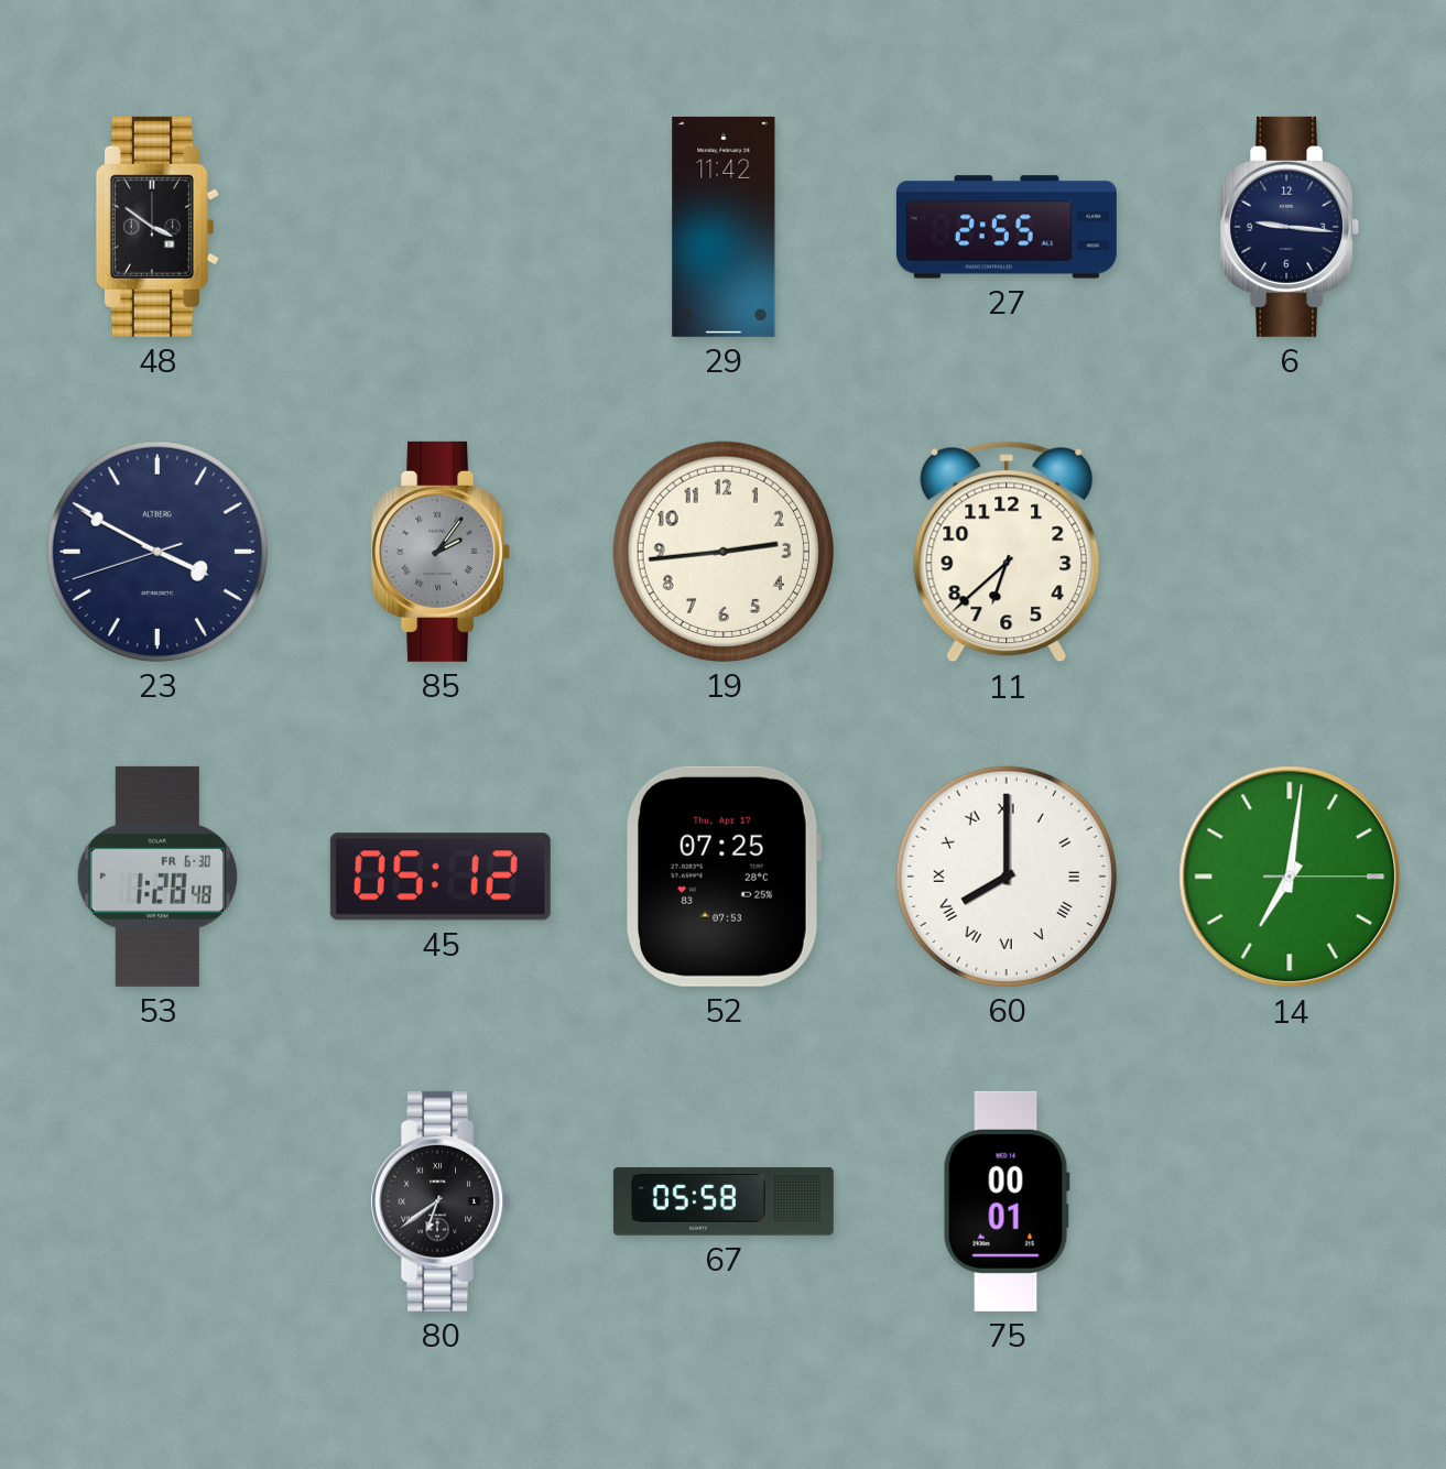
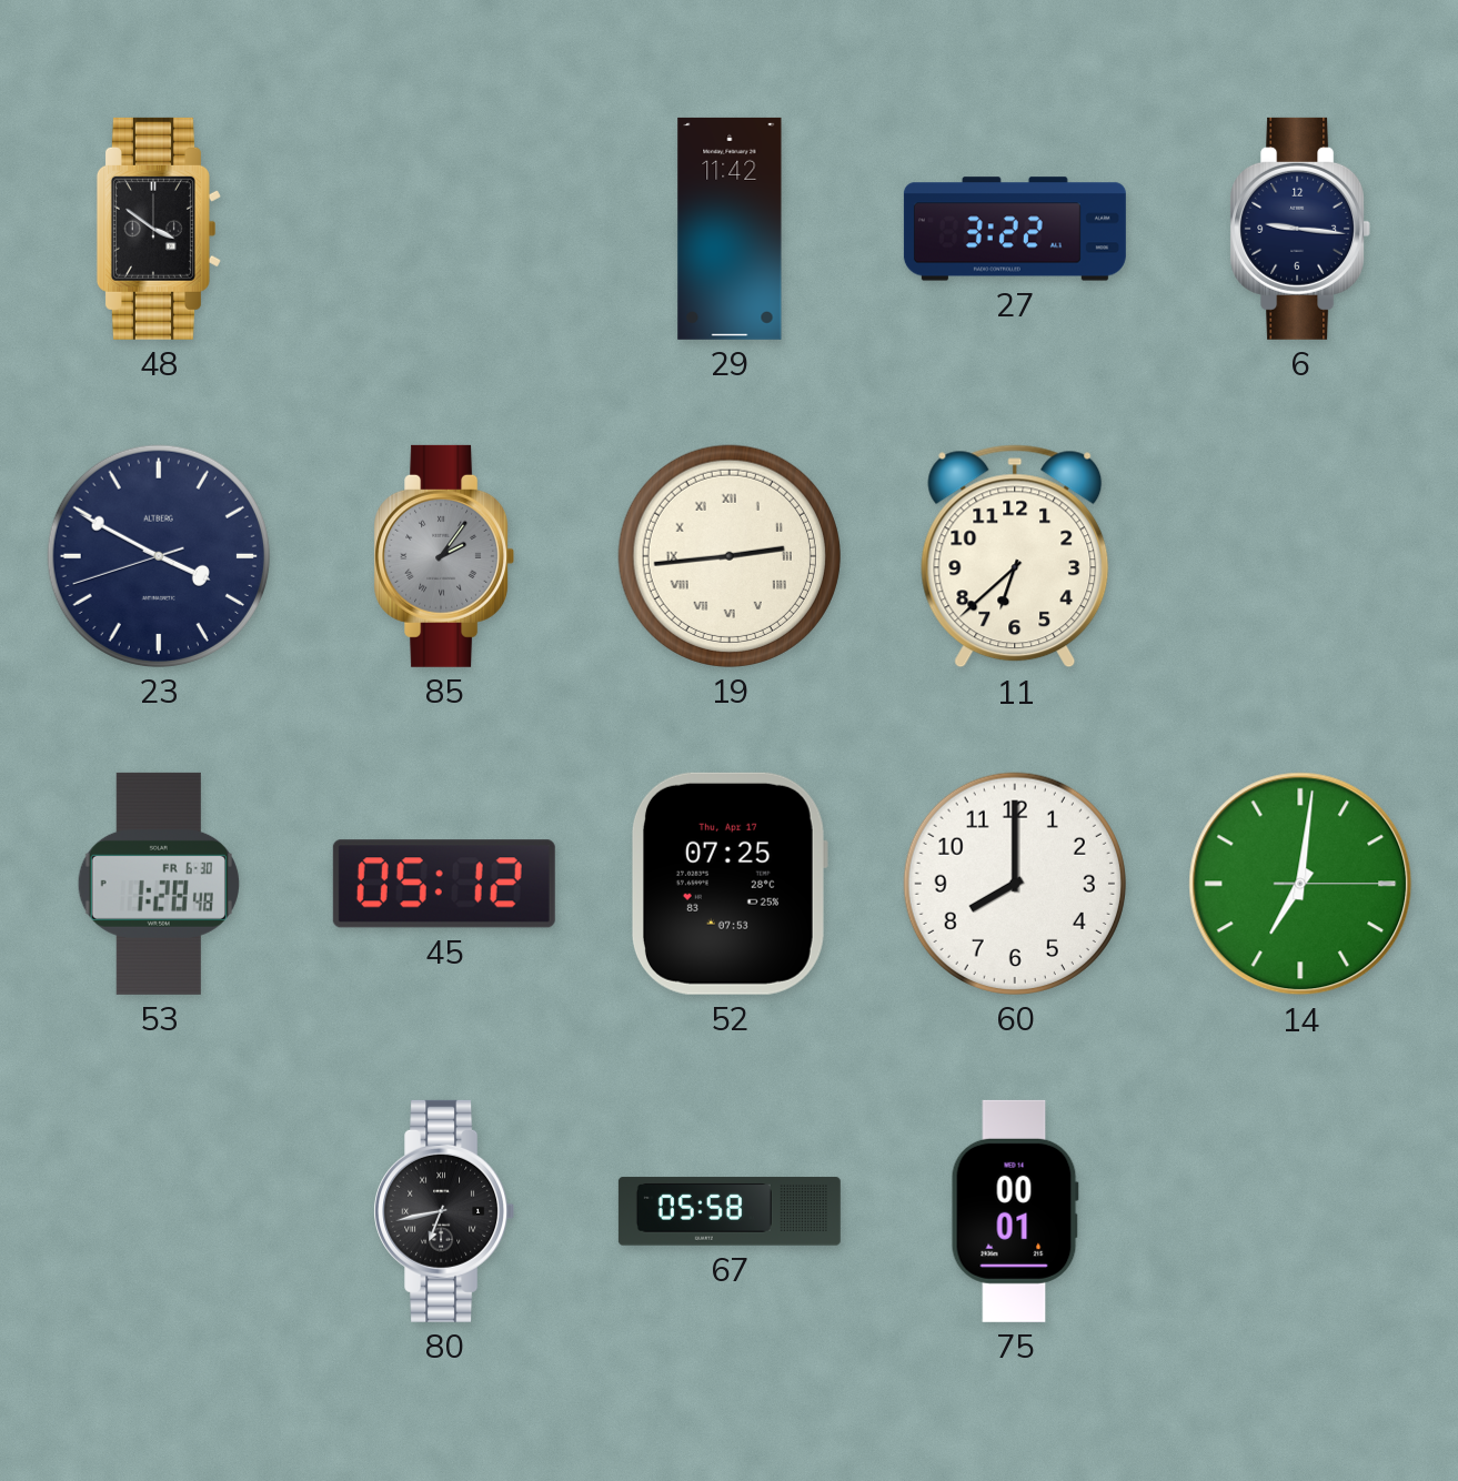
27: 2:55 -> 3:22 (1015, 229)
19 numerals: Arabic -> Roman (730, 556)
60 numerals: Roman -> Arabic (1015, 884)
80: 6:39 -> 6:43 (444, 1211)
